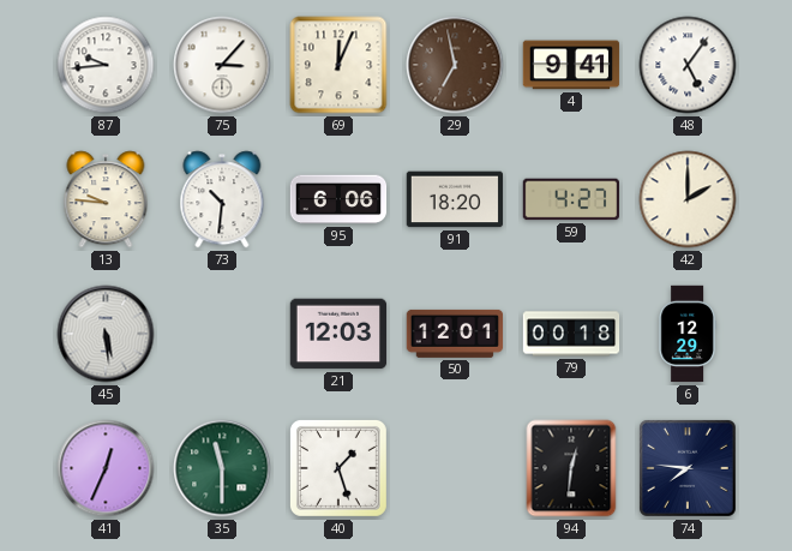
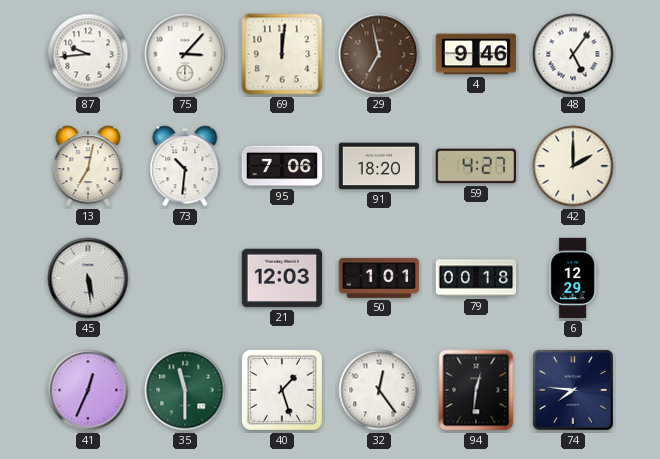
69: 12:04 -> 12:01 (282, 54)
4: 9:41 -> 9:46 (476, 54)
13: 9:46 -> 7:02 (88, 166)
95: 6:06 -> 7:06 (282, 166)
50: 12:01 -> 1:01 (379, 278)
32: none -> 12:24 (379, 390)
